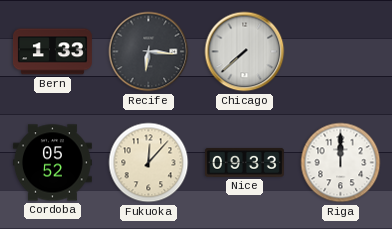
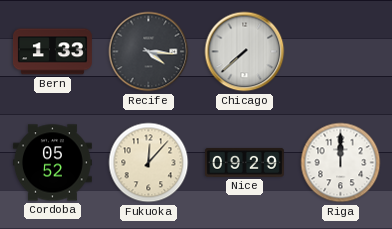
Recife: 6:16 -> 4:16 (149, 52)
Nice: 09:33 -> 09:29 (244, 162)
